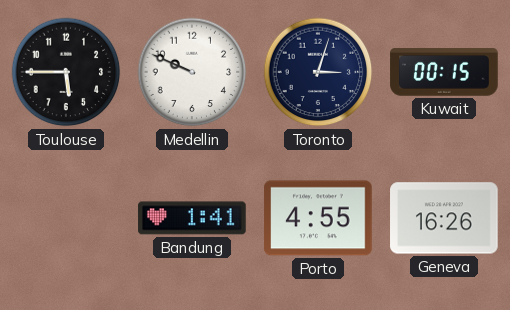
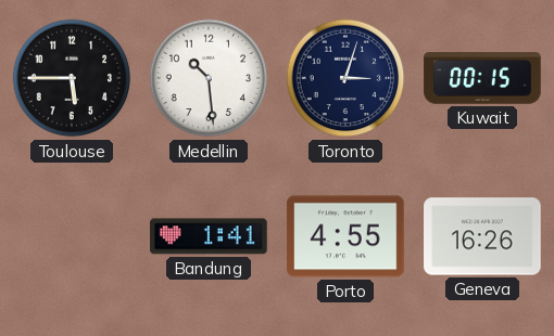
Medellin: 9:49 -> 10:29 (209, 78)
